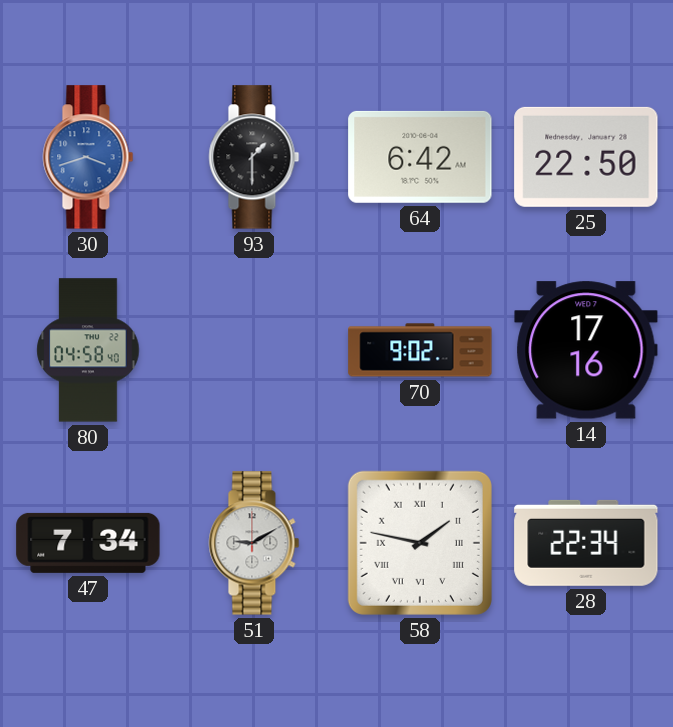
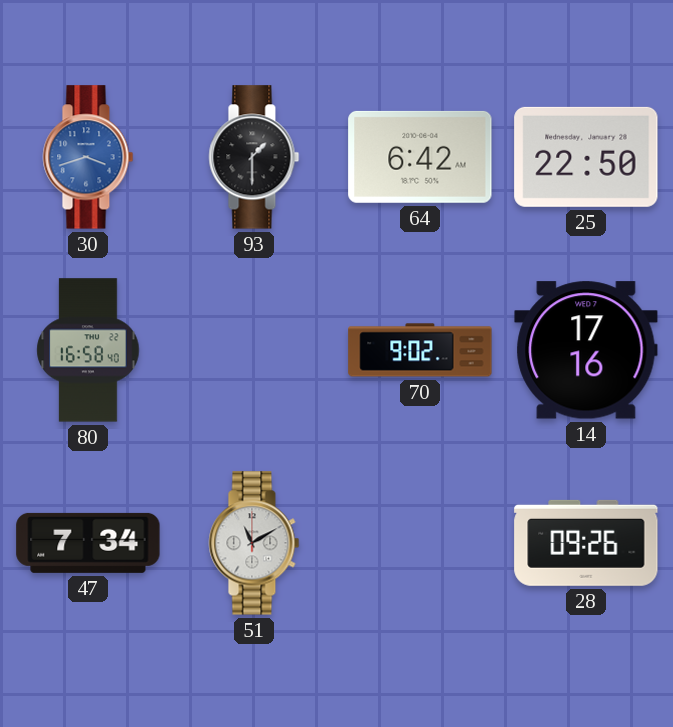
80: 04:58 -> 16:58 (88, 350)
51: 9:10 -> 11:10 (254, 543)
58: 1:47 -> none (420, 543)
28: 22:34 -> 09:26 (586, 543)
